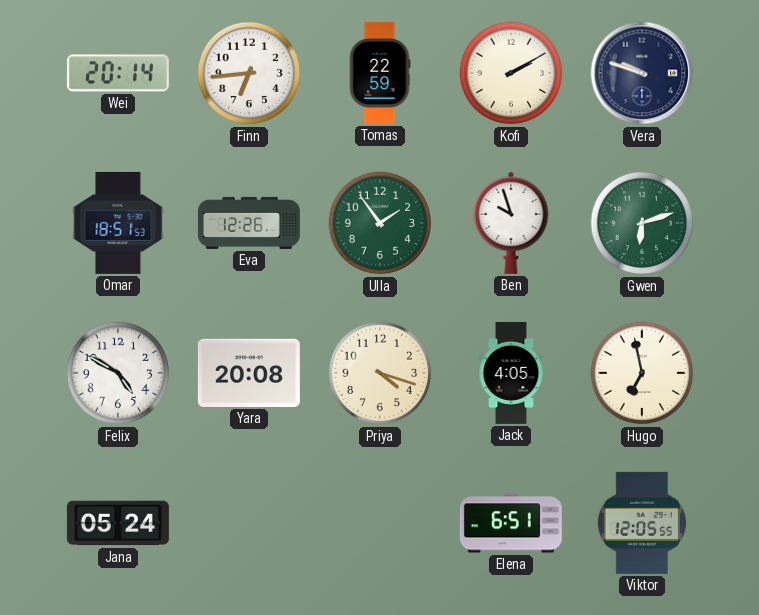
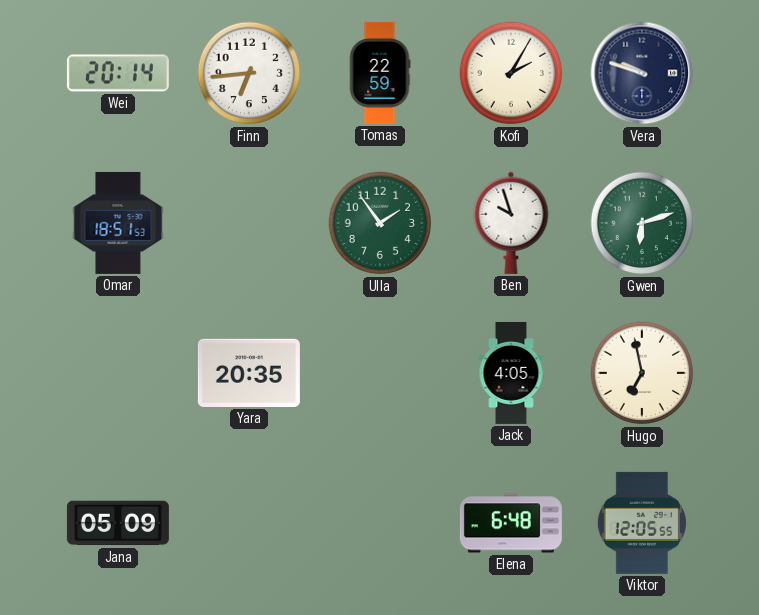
Kofi: 2:10 -> 2:05 (511, 73)
Eva: 12:26 -> none (249, 223)
Felix: 4:50 -> none (118, 373)
Yara: 20:08 -> 20:35 (249, 373)
Priya: 4:18 -> none (380, 373)
Jana: 05:24 -> 05:09 (118, 523)
Elena: 6:51 -> 6:48 (511, 523)
